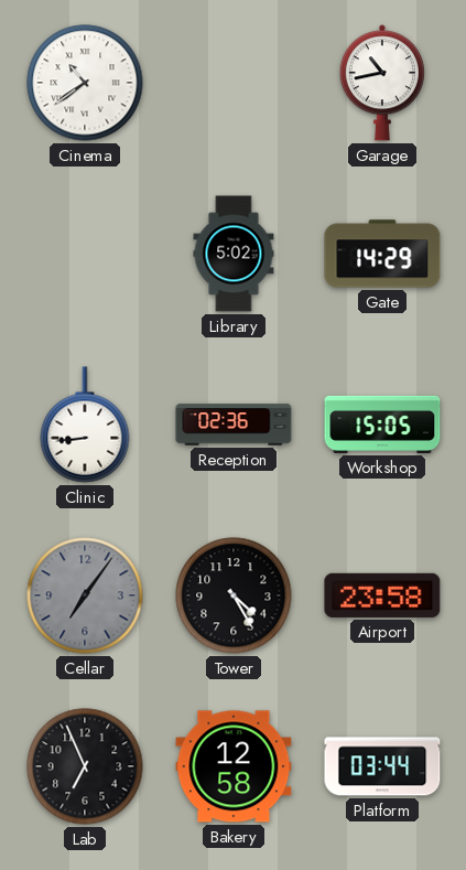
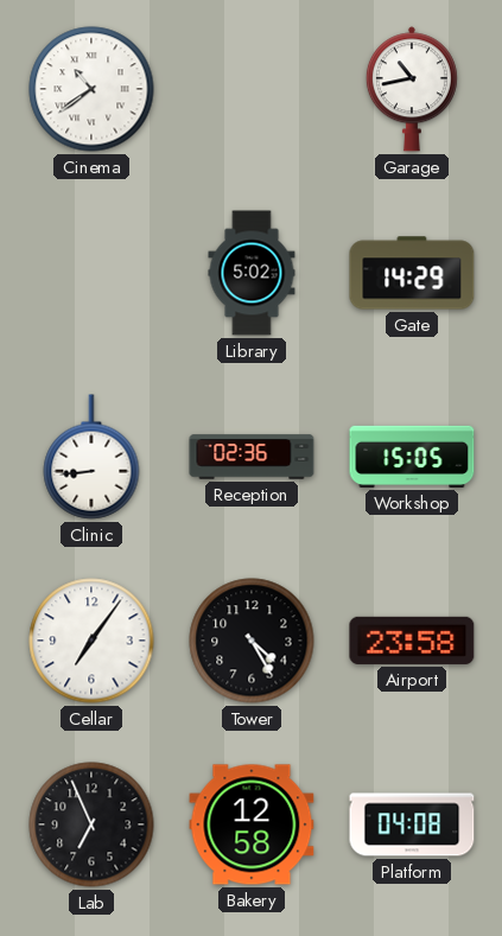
Cellar dial: grey -> white (91, 641)
Platform: 03:44 -> 04:08 (412, 824)
